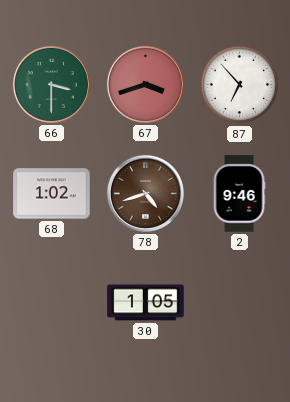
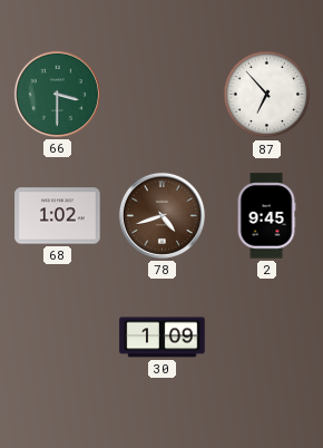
67: 3:42 -> none (145, 84)
2: 9:46 -> 9:45 (266, 216)
30: 1:05 -> 1:09 (163, 338)
